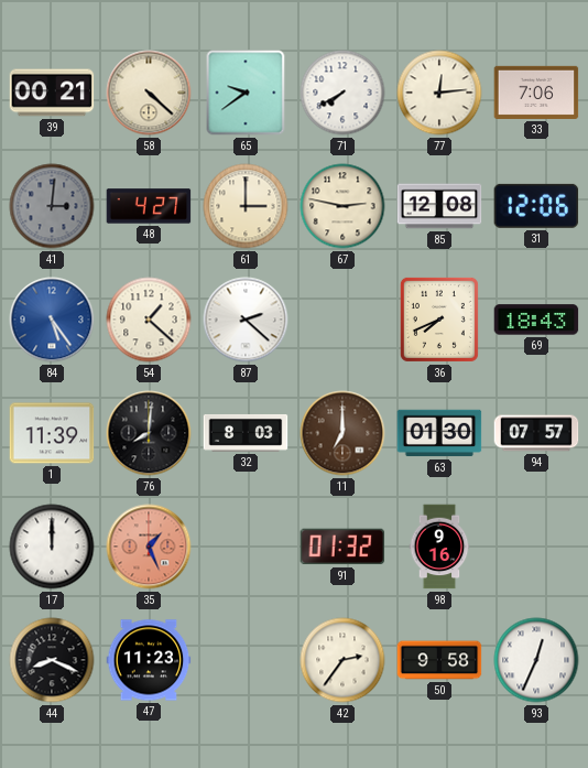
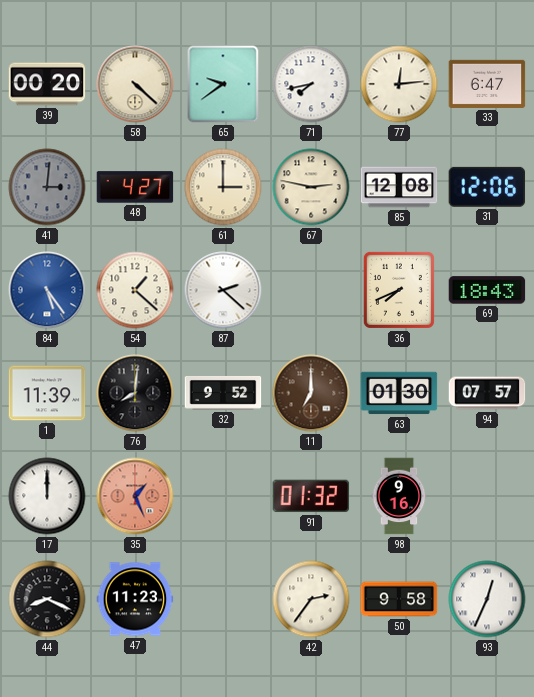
39: 00:21 -> 00:20 (47, 84)
71: 7:40 -> 7:43 (311, 84)
33: 7:06 -> 6:47 (487, 84)
32: 8:03 -> 9:52 (223, 393)
